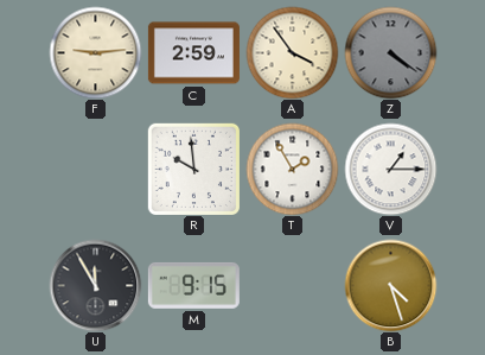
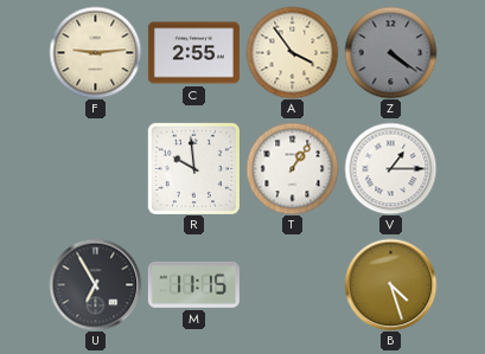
C: 2:59 -> 2:55 (193, 53)
T: 1:55 -> 1:06 (292, 168)
U: 11:55 -> 6:55 (95, 284)
M: 9:15 -> 11:15 (193, 284)
